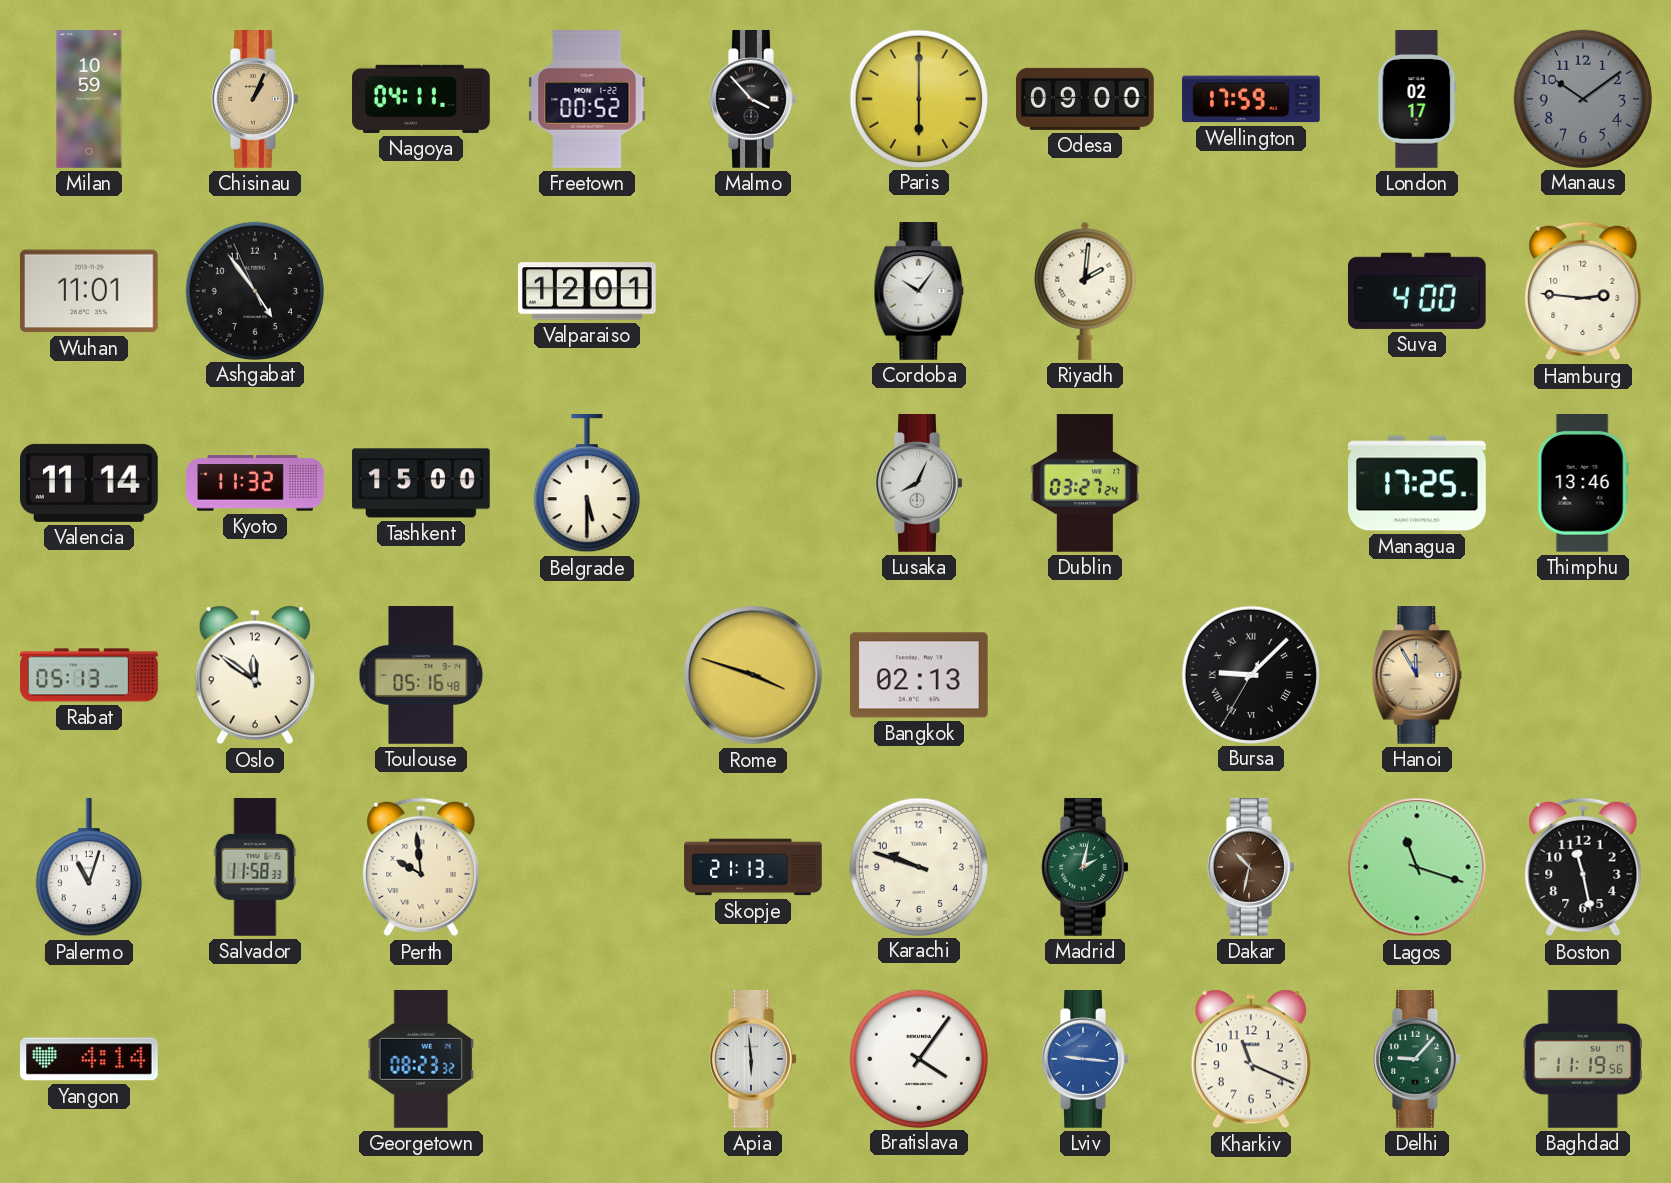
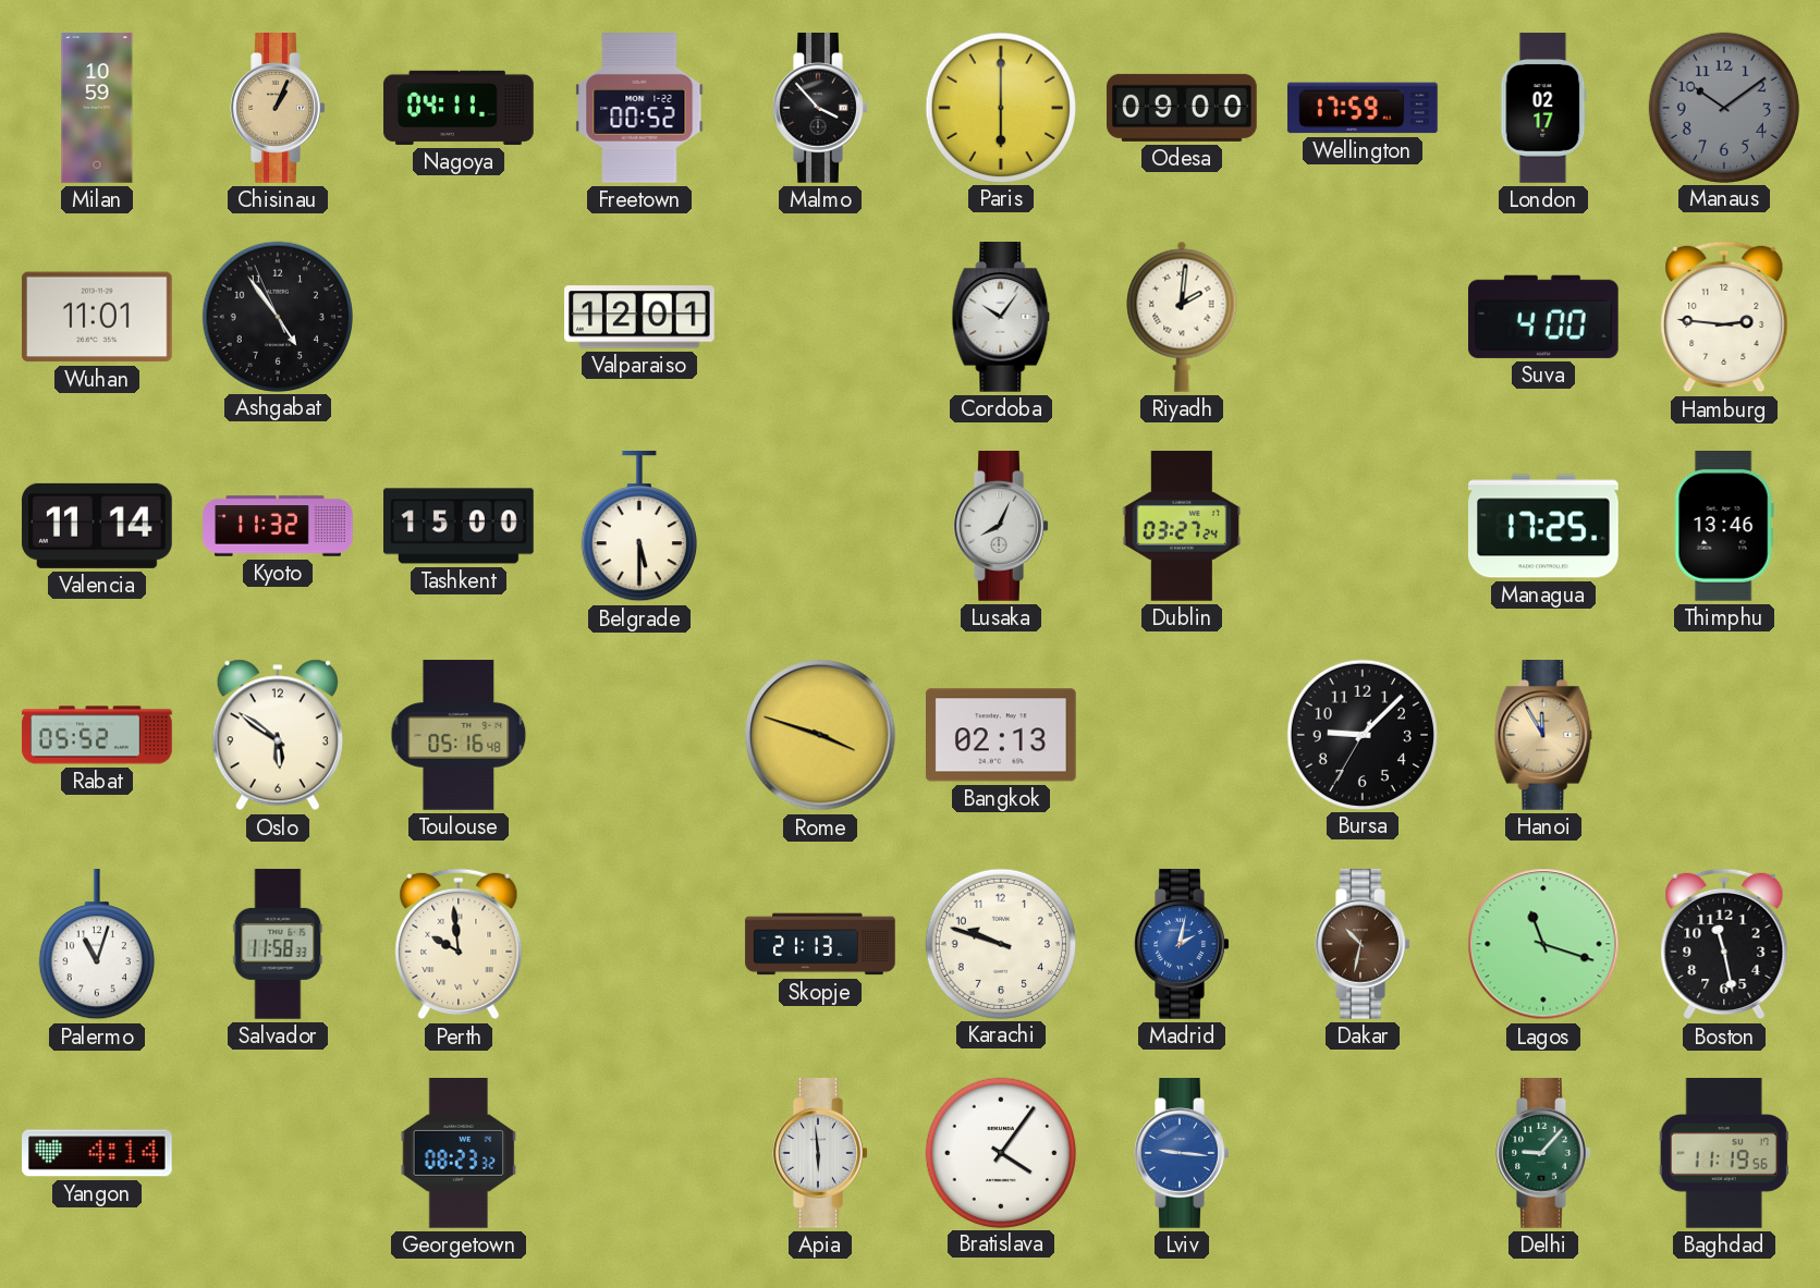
Rabat: 05:13 -> 05:52 (97, 735)
Oslo: 11:51 -> 5:51 (278, 735)
Bursa numerals: Roman -> Arabic (1361, 734)
Madrid dial: green -> blue (1182, 944)
Kharkiv: 11:19 -> none (1251, 1059)
